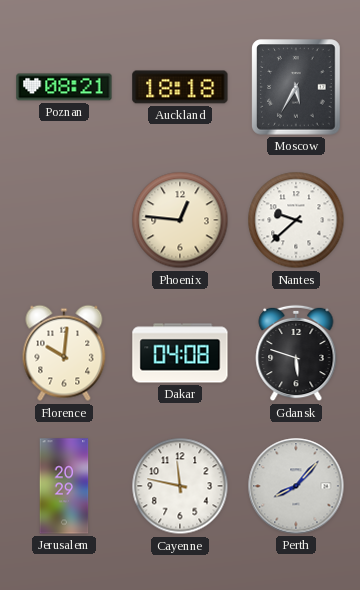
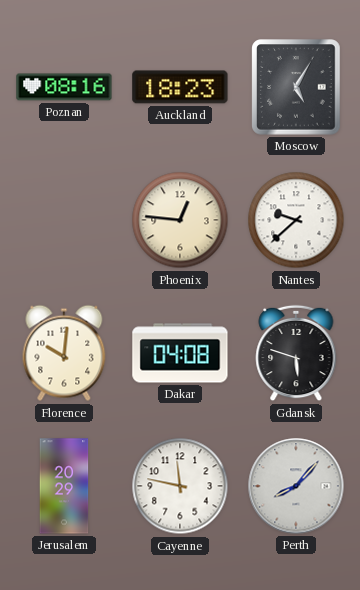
Poznan: 08:21 -> 08:16 (64, 87)
Auckland: 18:18 -> 18:23 (180, 87)
Moscow: 5:35 -> 5:05 (296, 87)
